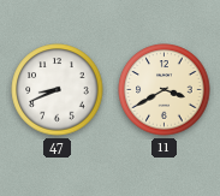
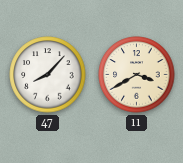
47: 8:41 -> 8:07 (48, 75)
